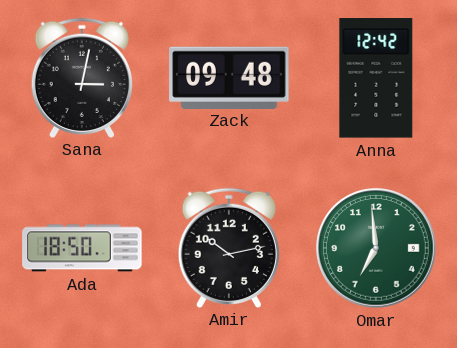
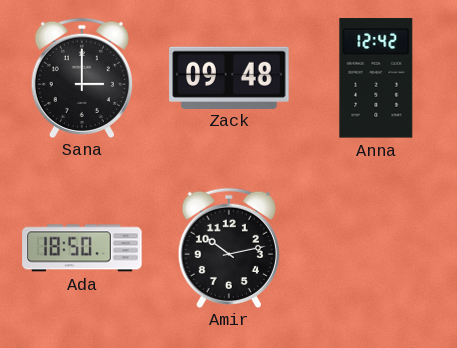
Sana: 3:02 -> 3:00 (82, 77)
Omar: 6:59 -> none (377, 249)
